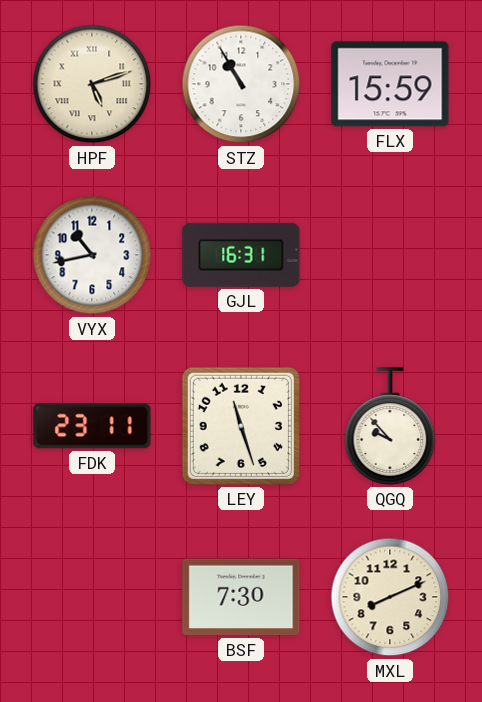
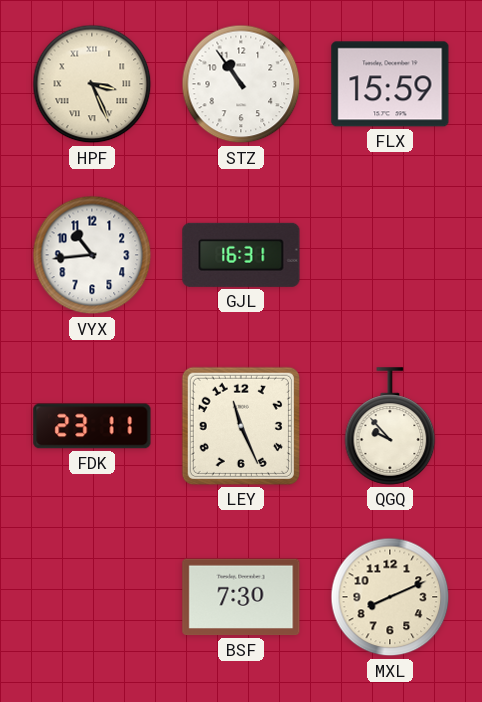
HPF: 5:12 -> 3:26 (92, 84)
STZ: 10:55 -> 10:54 (241, 84)
VYX: 10:43 -> 10:44 (92, 255)
LEY: 11:27 -> 11:26 (241, 426)
